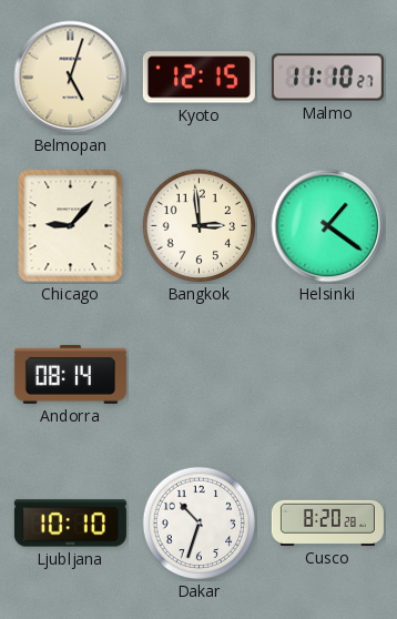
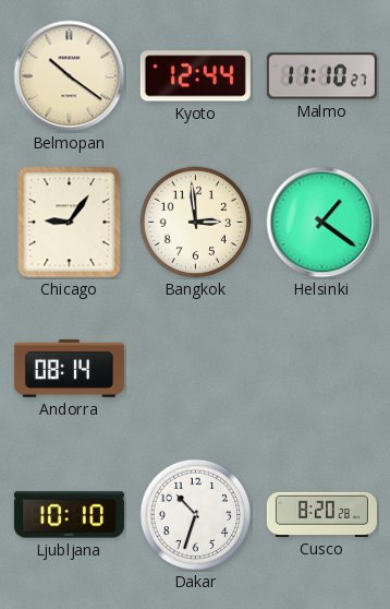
Belmopan: 5:03 -> 10:21 (70, 76)
Kyoto: 12:15 -> 12:44 (195, 76)
Chicago: 9:07 -> 9:06 (70, 223)
